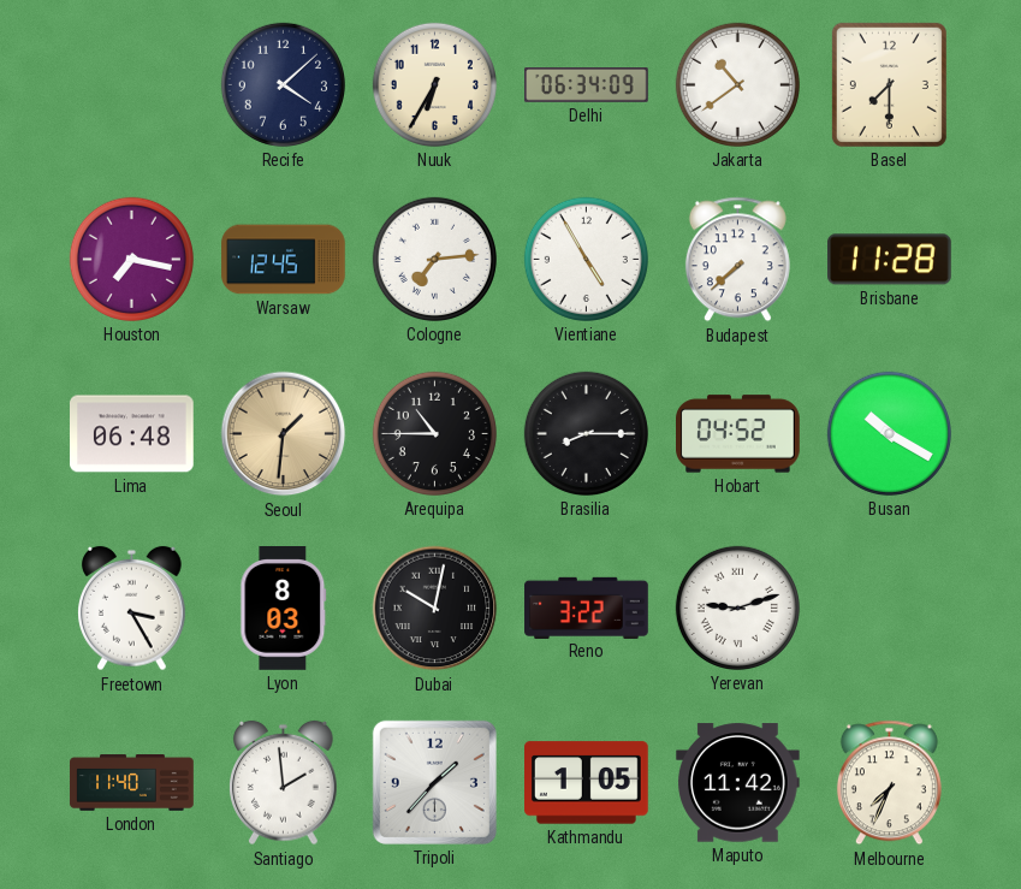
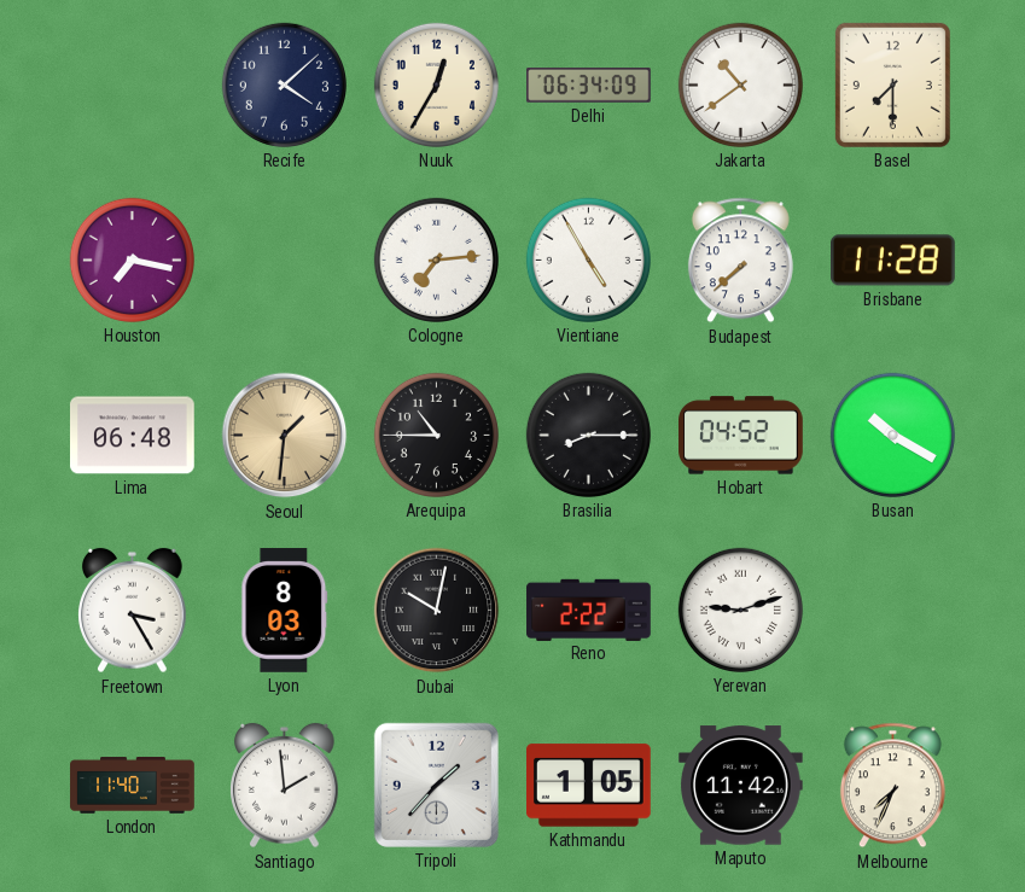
Nuuk: 6:35 -> 12:35 (436, 84)
Warsaw: 12:45 -> none (284, 260)
Reno: 3:22 -> 2:22 (589, 610)
